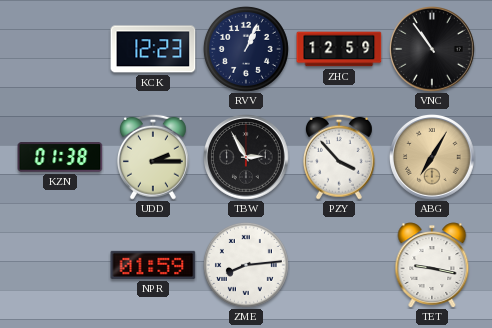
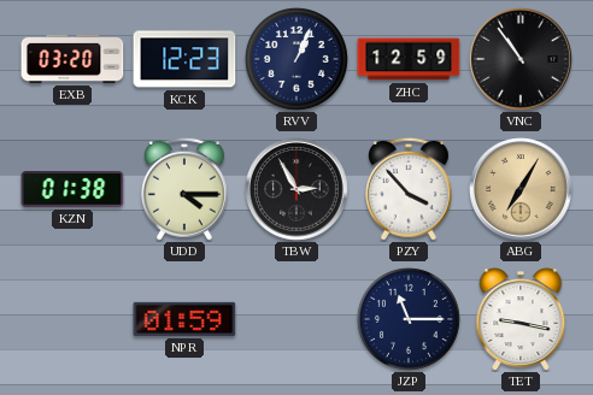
EXB: none -> 03:20 (72, 59)
UDD: 2:15 -> 4:15 (184, 189)
ZME: 8:14 -> none (246, 265)
JZP: none -> 11:15 (409, 319)
